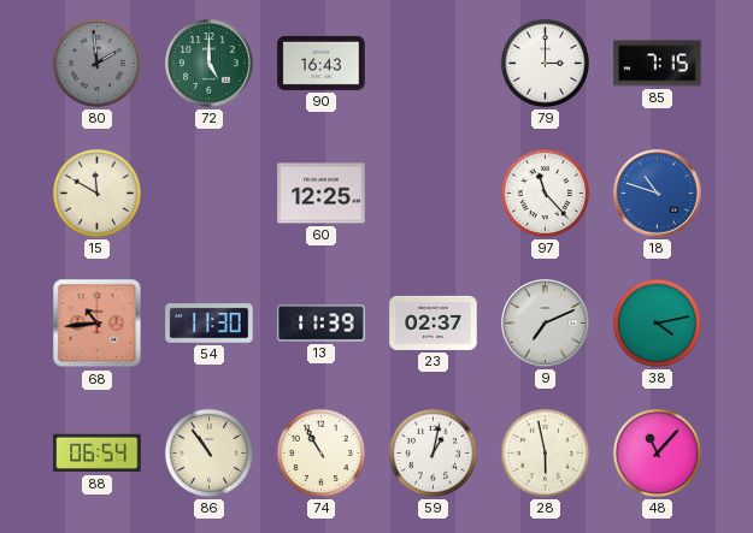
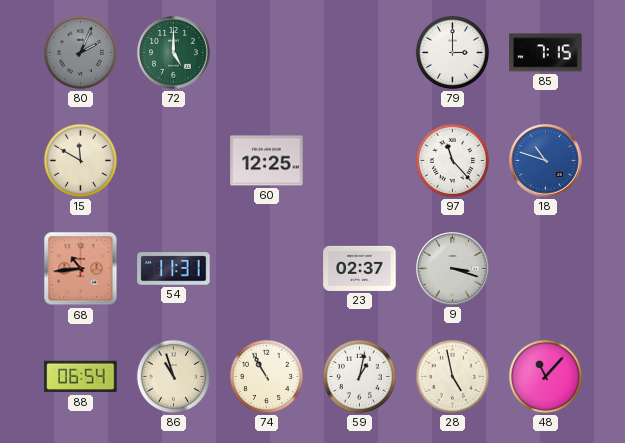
80: 1:59 -> 2:04 (80, 52)
90: 16:43 -> none (322, 63)
54: 11:30 -> 11:31 (174, 269)
13: 11:39 -> none (322, 324)
9: 7:11 -> 3:18 (453, 269)
38: 4:13 -> none (657, 322)
86: 10:54 -> 10:57 (173, 376)
28: 5:58 -> 4:58 (452, 376)
